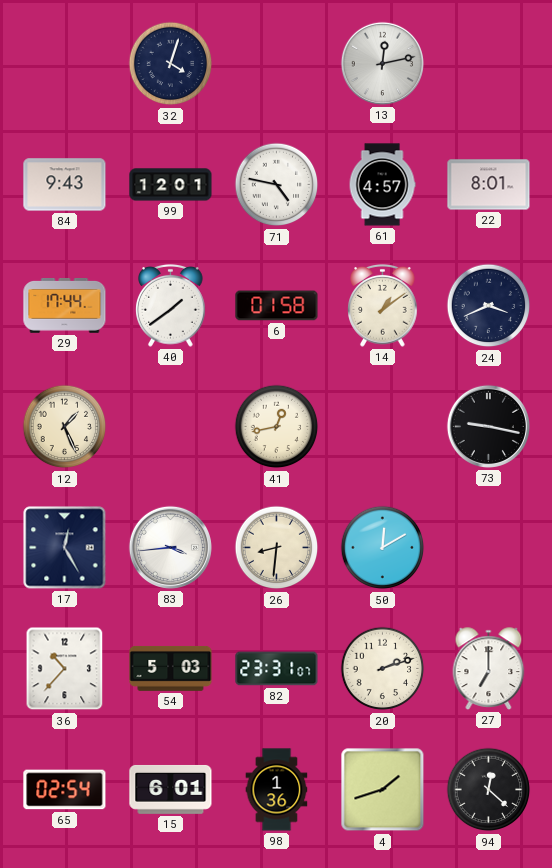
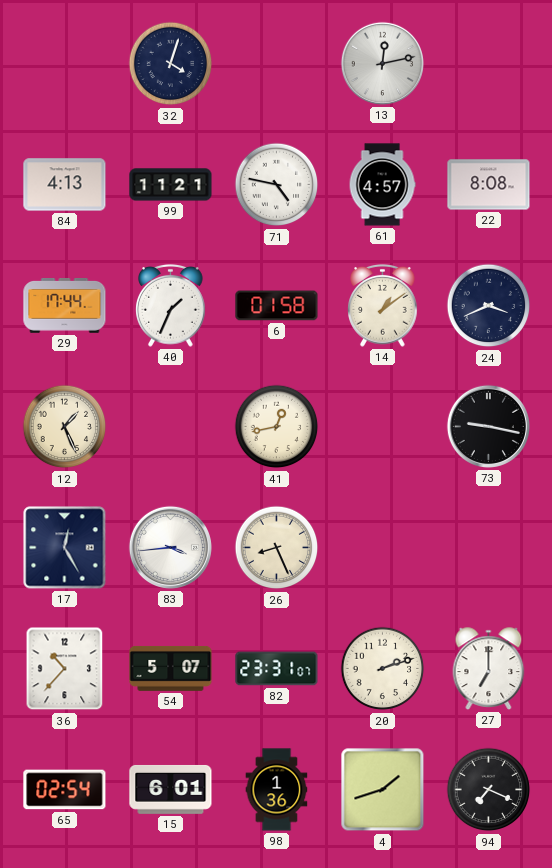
84: 9:43 -> 4:13 (65, 185)
99: 12:01 -> 11:21 (171, 185)
22: 8:01 -> 8:08 (489, 185)
40: 1:39 -> 1:34 (171, 306)
26: 8:31 -> 8:26 (277, 548)
50: 12:10 -> none (383, 548)
54: 5:03 -> 5:07 (171, 669)
94: 12:22 -> 7:19 (489, 790)
